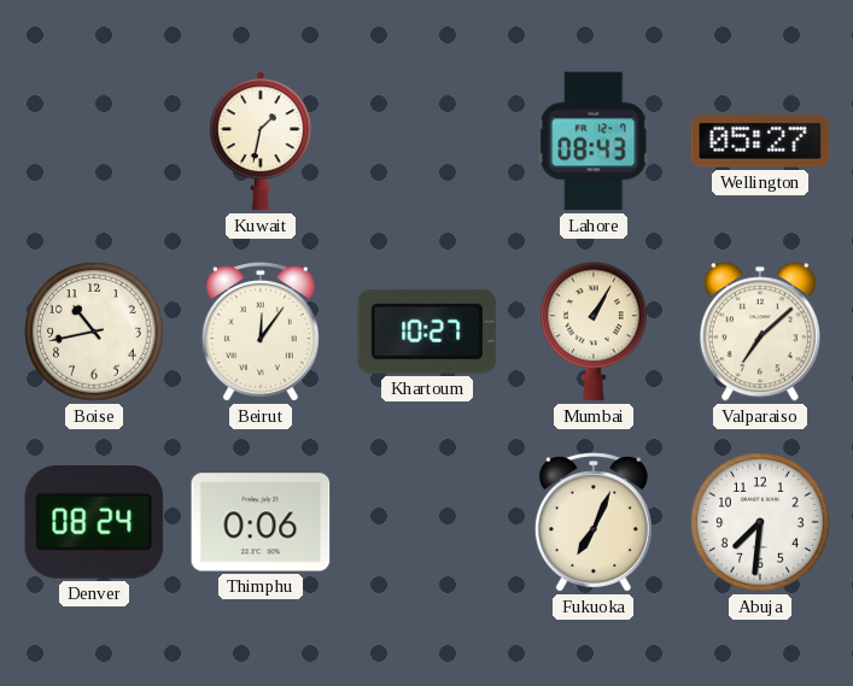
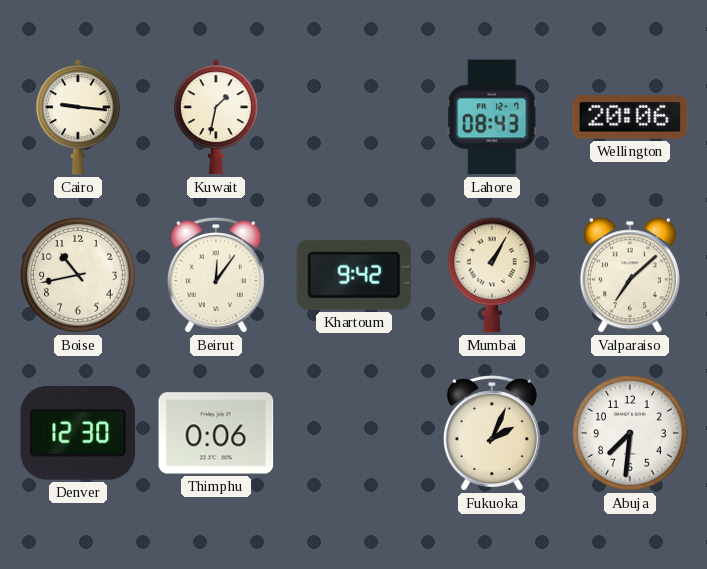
Cairo: none -> 9:16 (78, 117)
Wellington: 05:27 -> 20:06 (630, 117)
Khartoum: 10:27 -> 9:42 (354, 275)
Denver: 08:24 -> 12:30 (78, 433)
Fukuoka: 7:04 -> 2:04 (492, 433)
